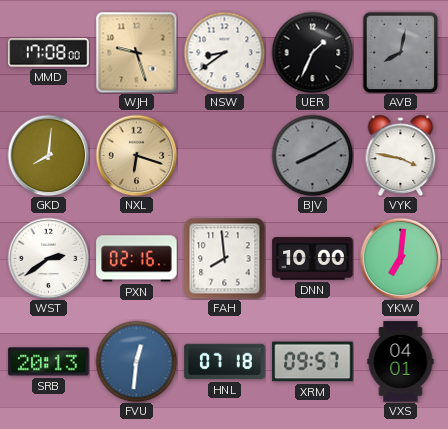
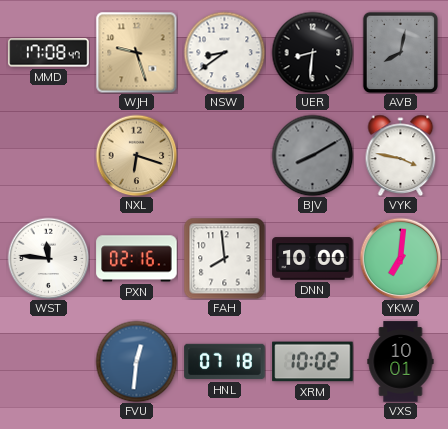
MMD: 17:08:00 -> 17:08:47 (49, 53)
UER: 1:34 -> 8:31 (312, 52)
GKD: 8:01 -> none (48, 155)
WST: 2:39 -> 11:46 (48, 258)
SRB: 20:13 -> none (49, 362)
XRM: 09:57 -> 10:02 (313, 362)
VXS: 04:01 -> 10:01 (401, 362)
